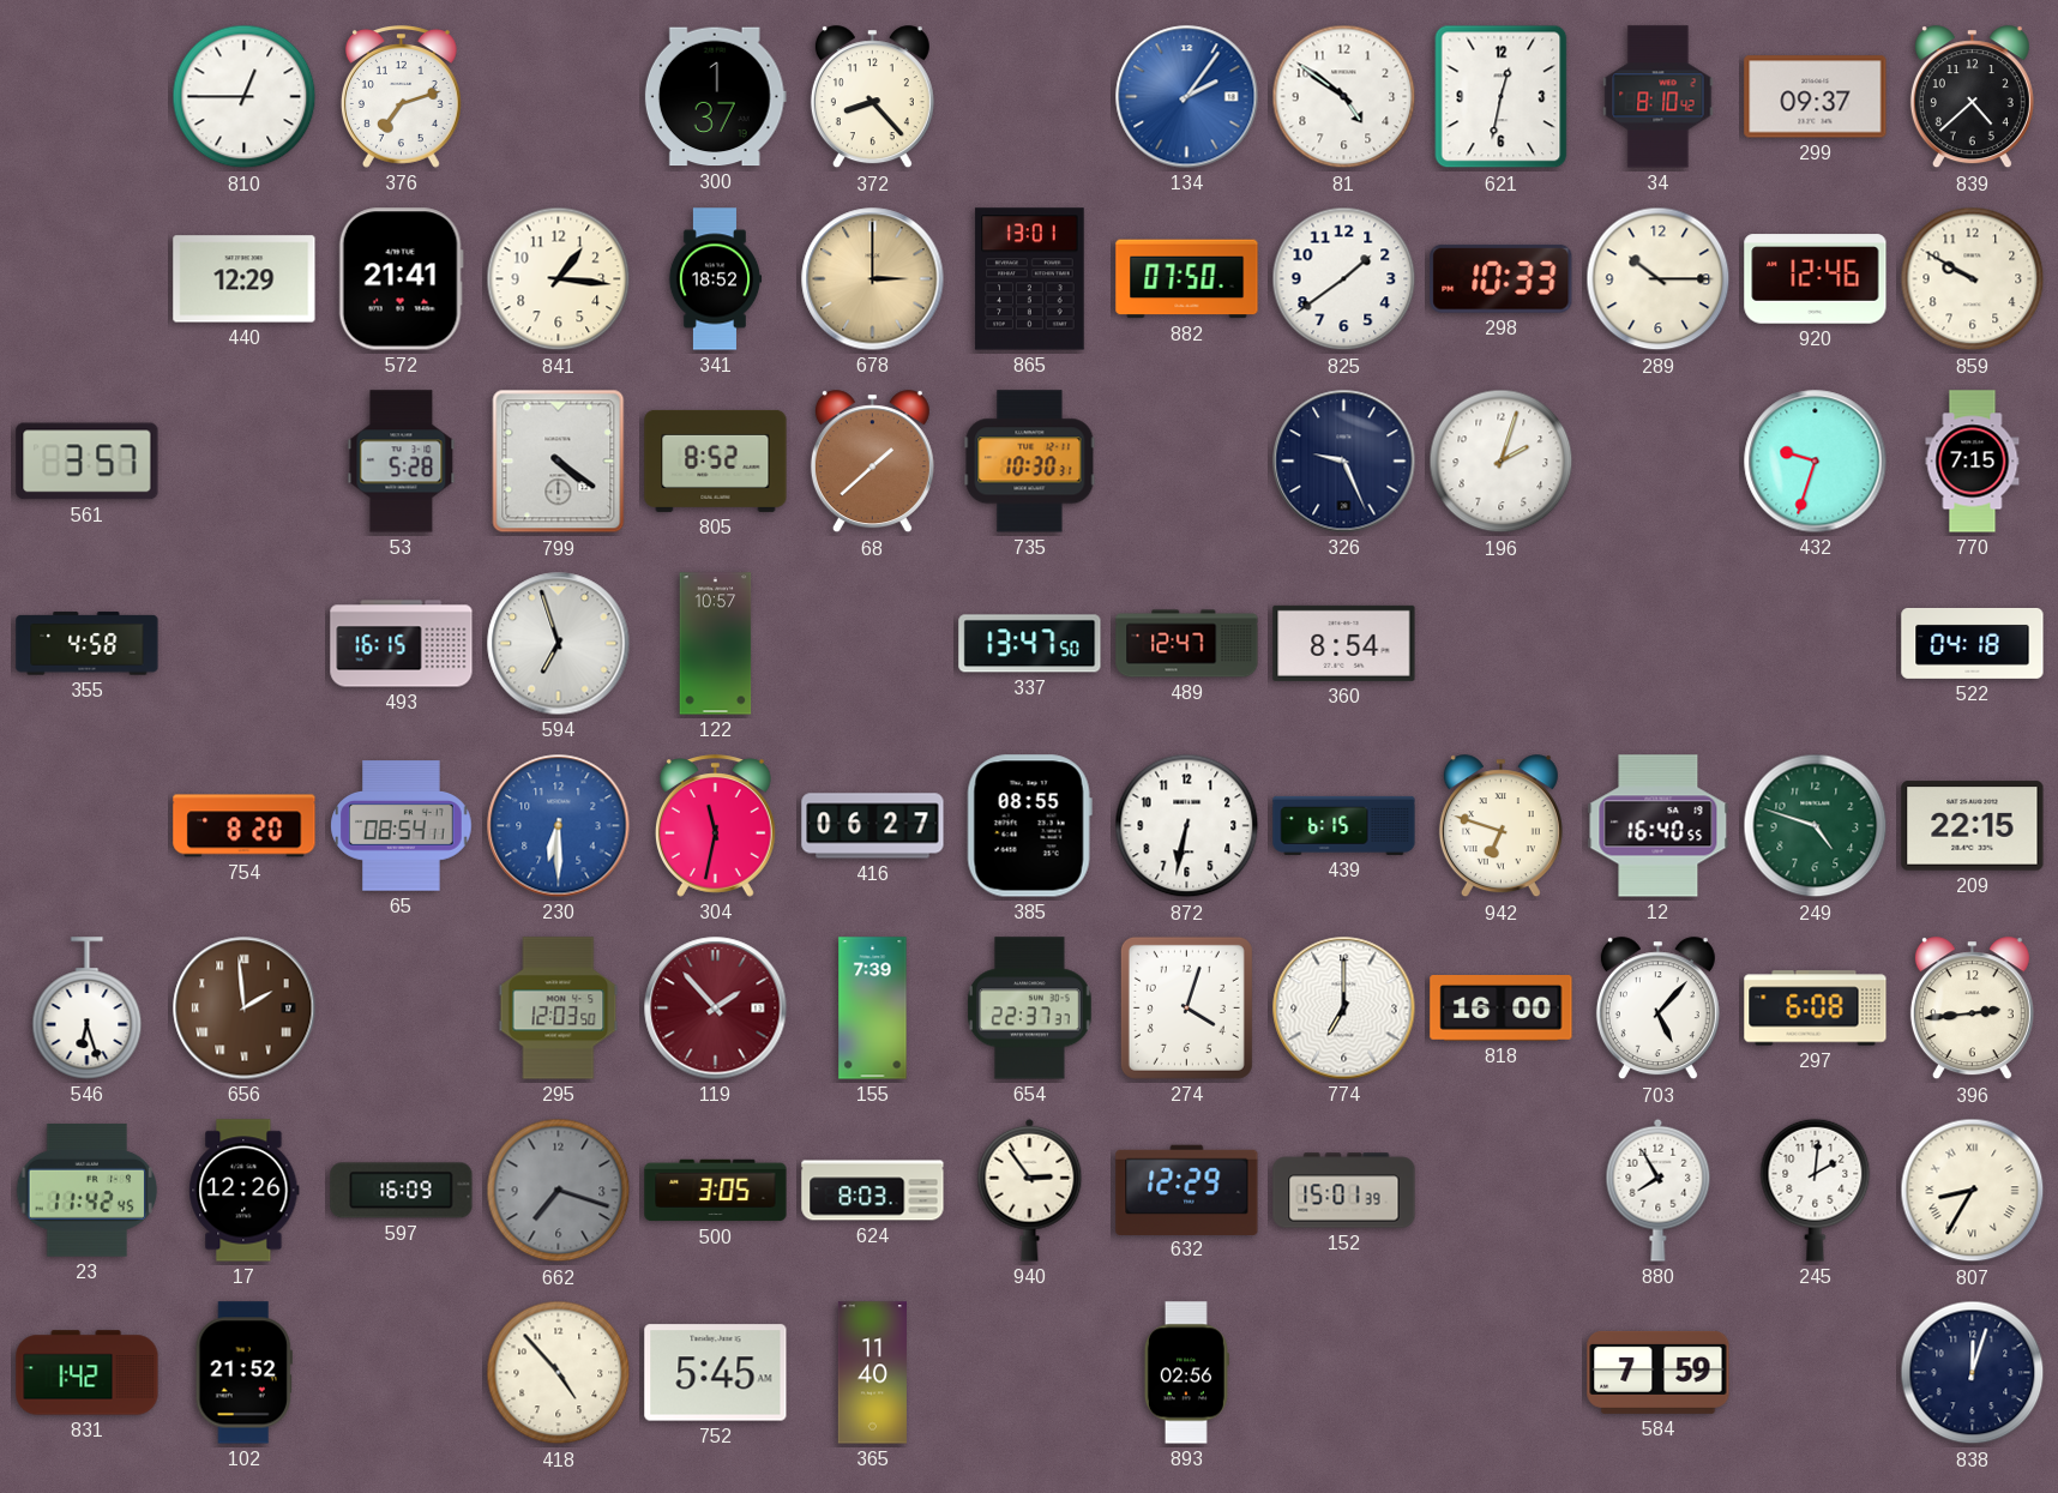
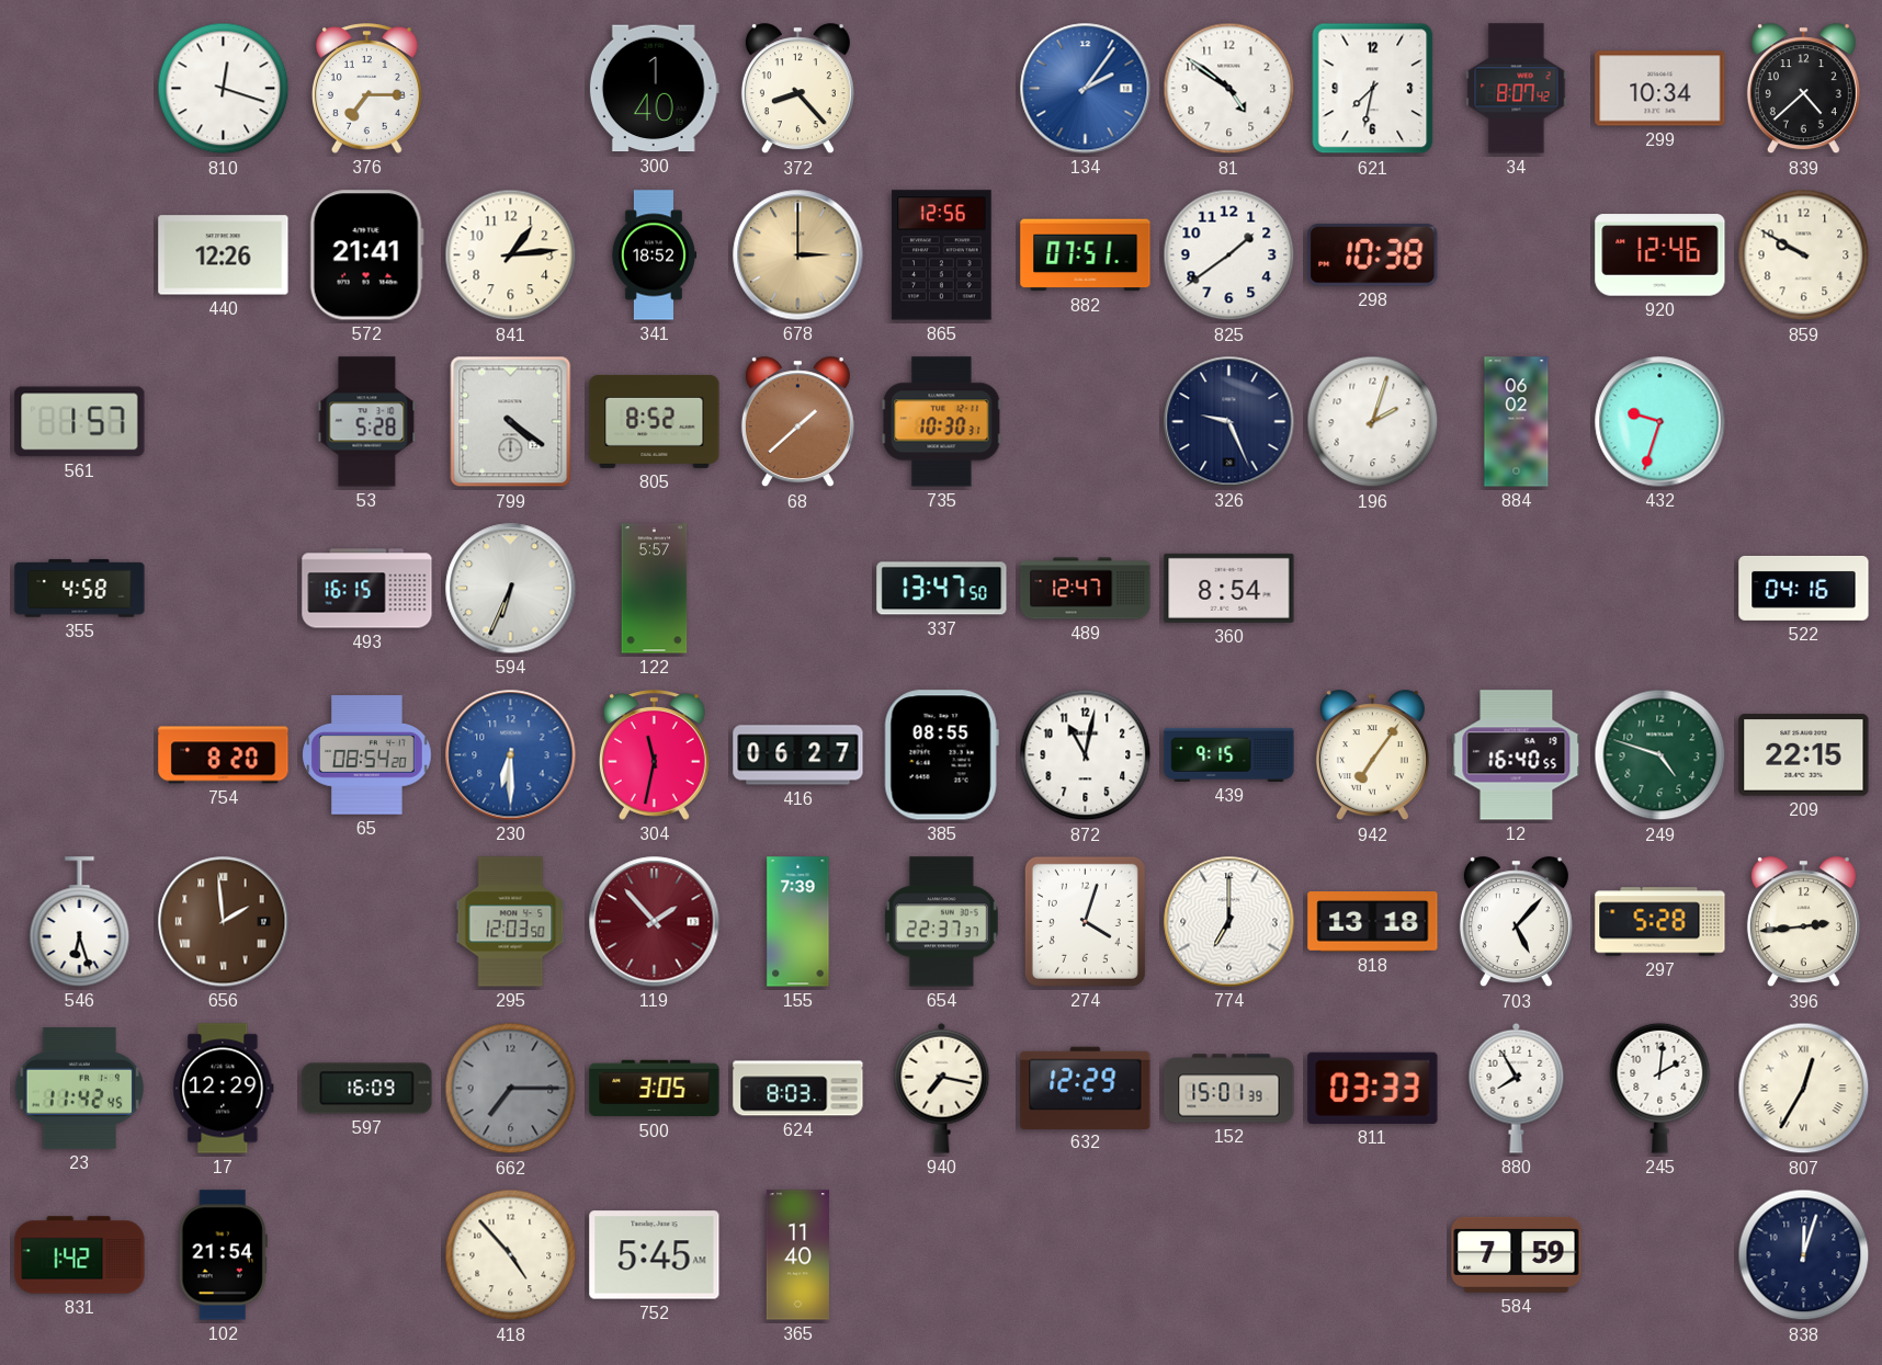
810: 12:45 -> 12:18 (224, 89)
376: 7:12 -> 7:15 (366, 89)
300: 1:37 -> 1:40 (654, 89)
621: 12:32 -> 7:32 (1373, 89)
34: 8:10 -> 8:07 (1517, 89)
299: 09:37 -> 10:34 (1660, 89)
440: 12:29 -> 12:26 (224, 255)
841: 1:16 -> 1:14 (511, 255)
865: 13:01 -> 12:56 (942, 255)
882: 07:50 -> 07:51 (1086, 255)
298: 10:33 -> 10:38 (1373, 254)
289: 10:15 -> none (1659, 279)
561: 3:57 -> 1:57 (80, 422)
884: none -> 06:02 (1517, 422)
770: 7:15 -> none (1973, 462)
594: 6:57 -> 6:34 (511, 589)
122: 10:57 -> 5:57 (655, 589)
522: 04:18 -> 04:16 (1804, 588)
65: 08:54:11 -> 08:54:20 (367, 755)
872: 6:32 -> 11:02 (1086, 755)
439: 6:15 -> 9:15 (1229, 754)
942: 6:48 -> 7:06 (1372, 755)
818: 16:00 -> 13:18 (1373, 922)
297: 6:08 -> 5:28 (1660, 922)
17: 12:26 -> 12:29 (224, 1089)
662: 7:18 -> 7:15 (511, 1089)
940: 2:54 -> 7:17 (942, 1088)
811: none -> 03:33 (1373, 1088)
807: 8:35 -> 12:35 (1804, 1089)
102: 21:52 -> 21:54 (223, 1255)
893: 02:56 -> none (1186, 1373)
